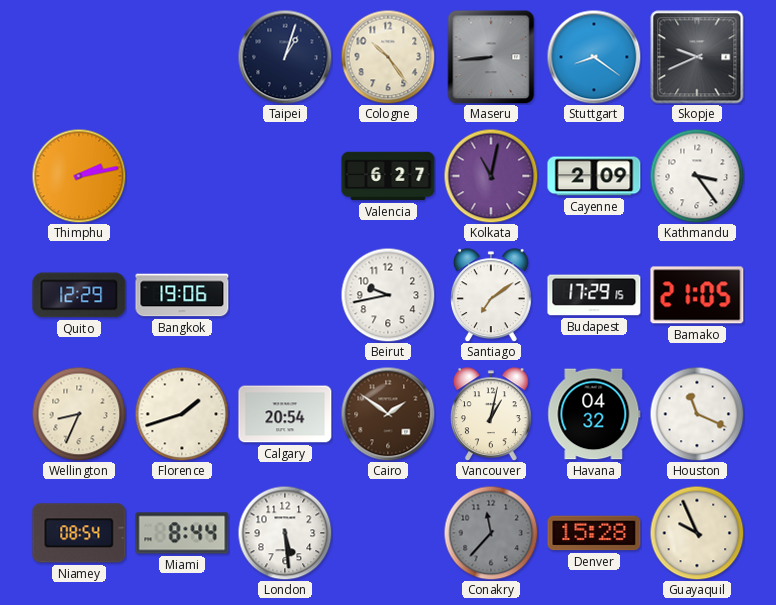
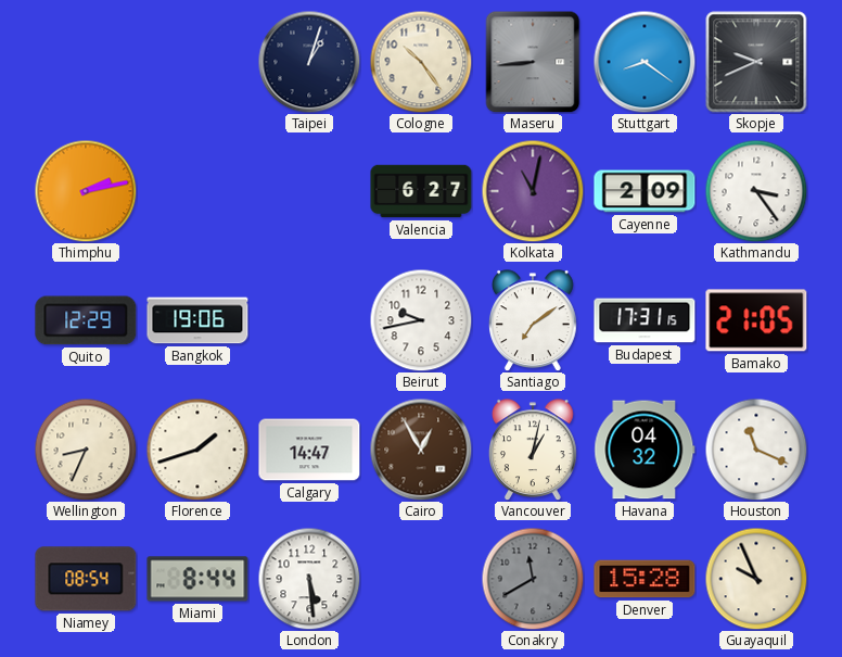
Budapest: 17:29 -> 17:31 (645, 320)
Calgary: 20:54 -> 14:47 (309, 450)
Cairo: 1:51 -> 12:55 (421, 450)
Conakry: 11:37 -> 11:40 (533, 579)
